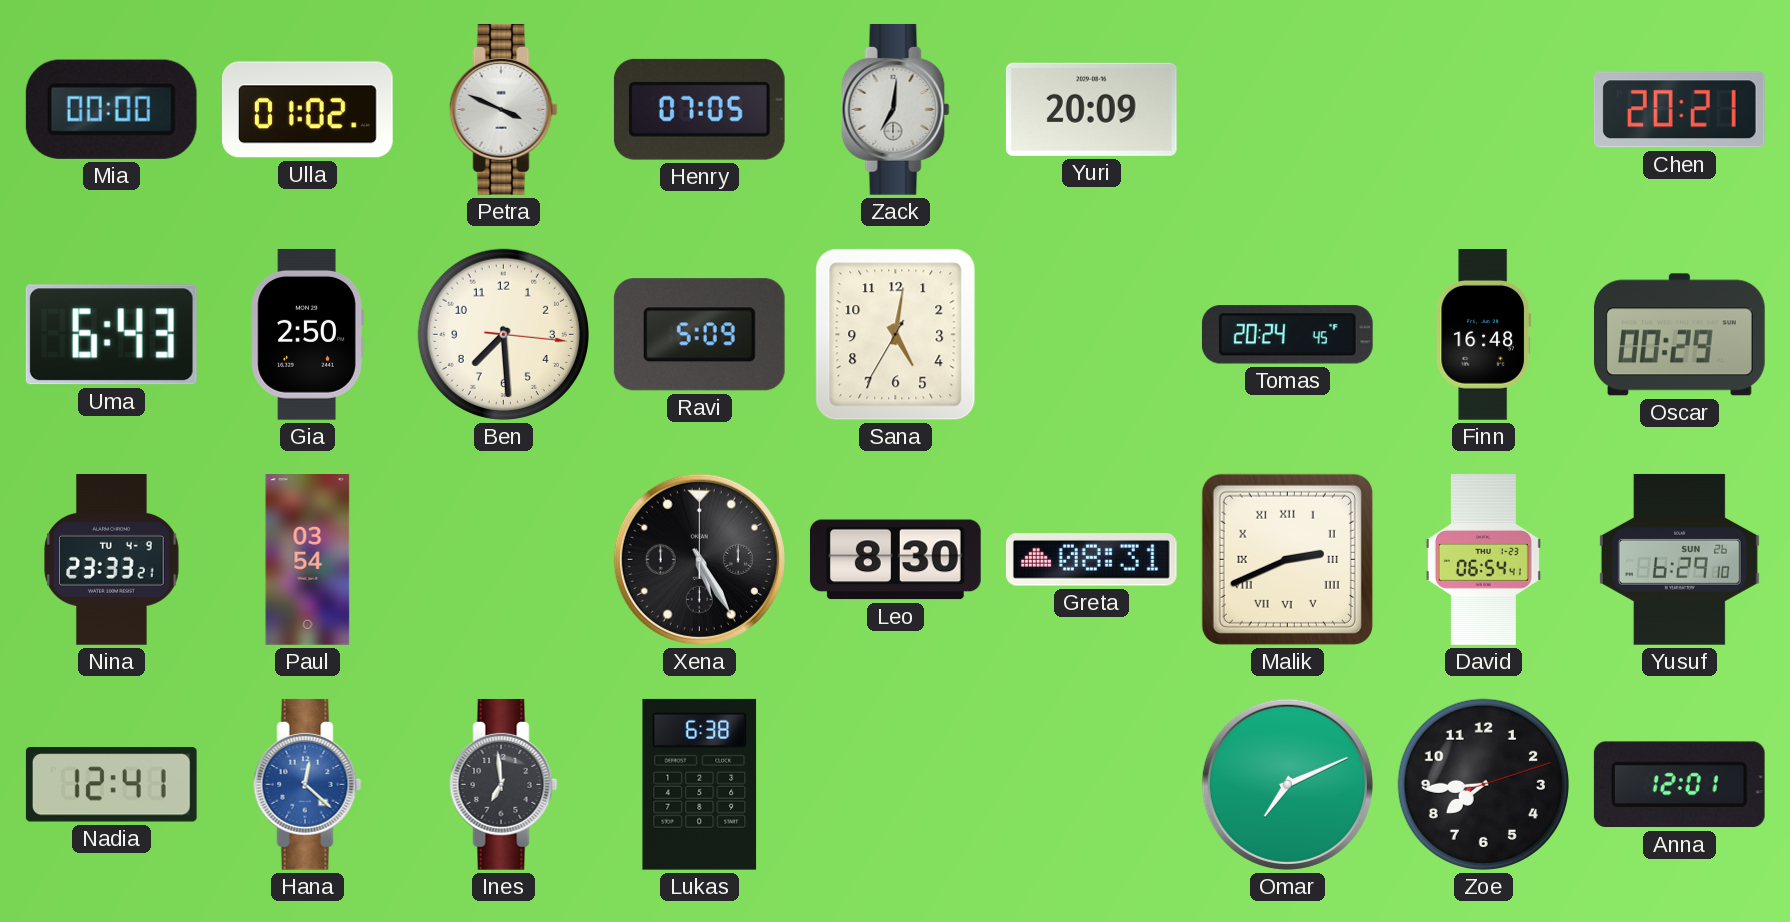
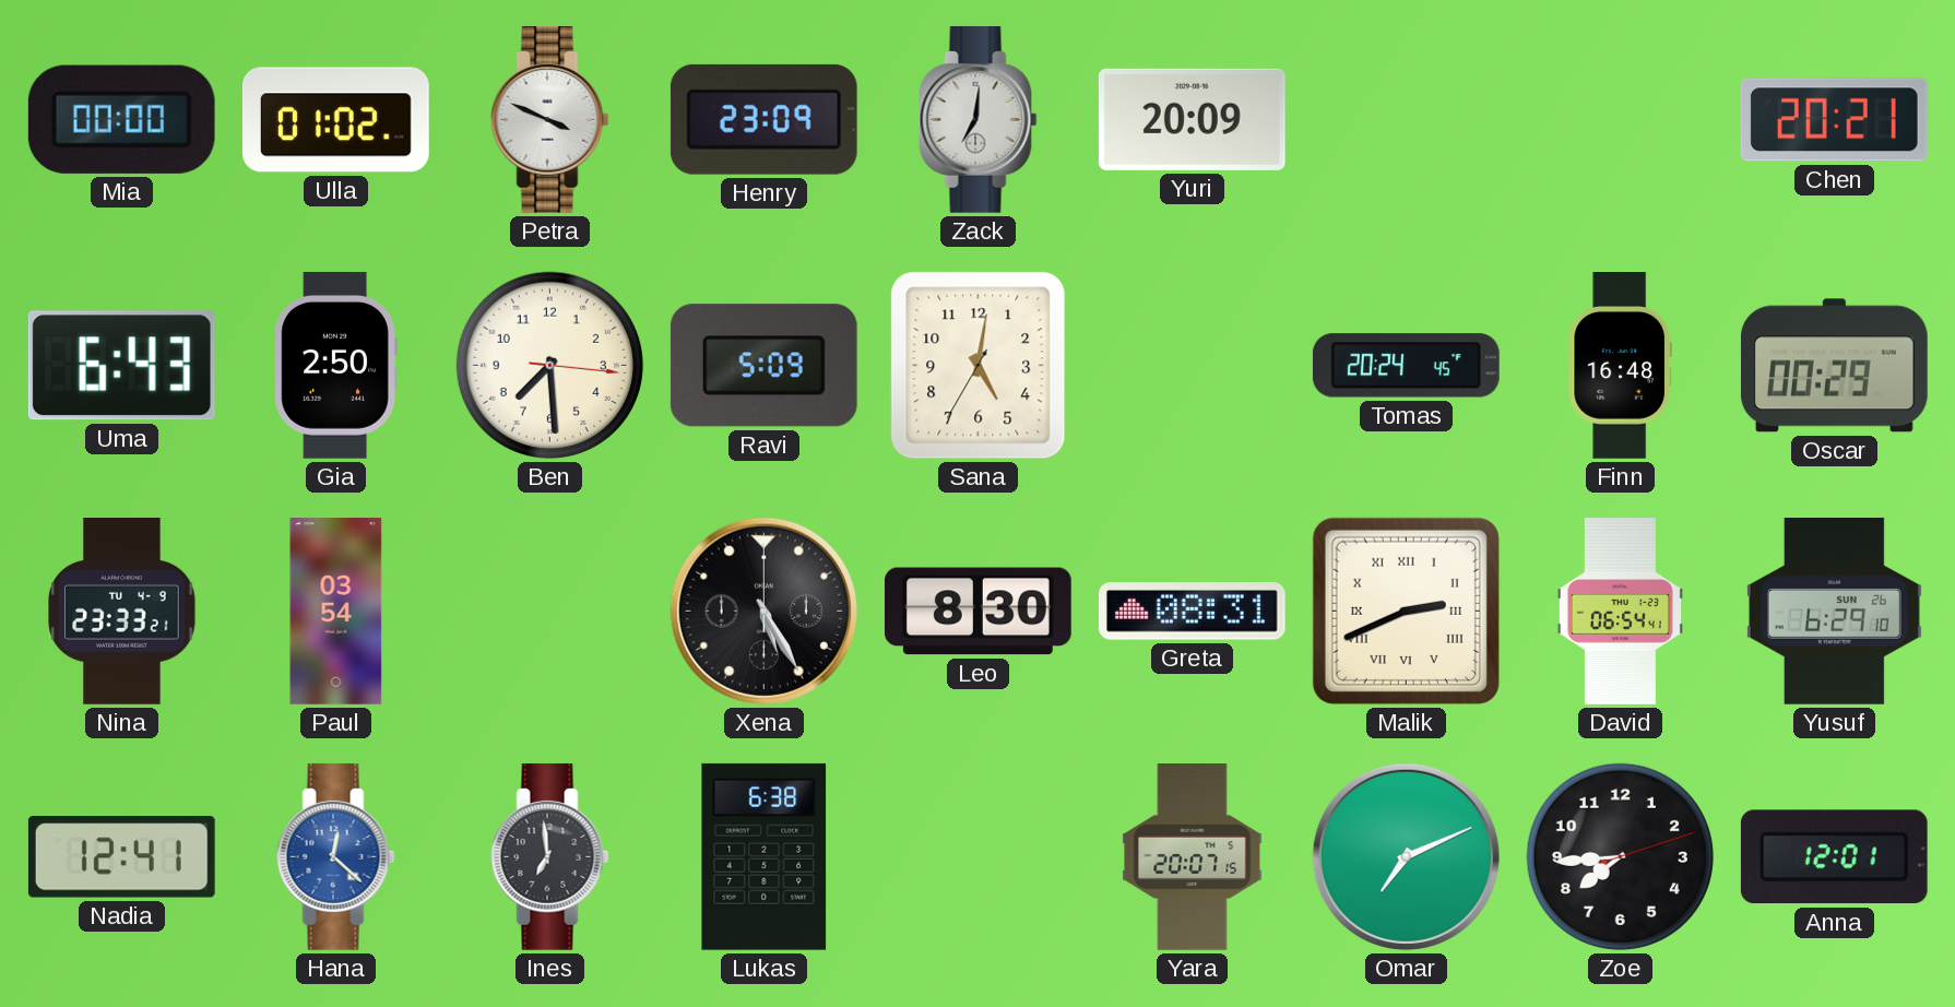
Henry: 07:05 -> 23:09 (763, 119)
Yara: none -> 20:07 (1193, 857)
